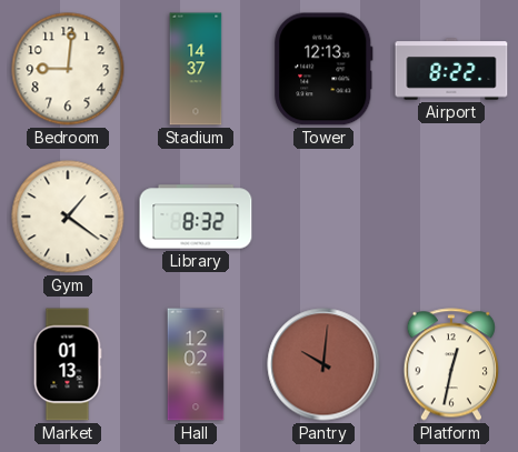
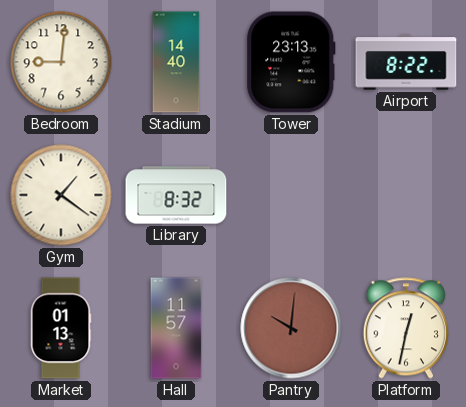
Stadium: 14:37 -> 14:40 (176, 62)
Tower: 12:13 -> 23:13 (291, 62)
Hall: 12:02 -> 11:57 (176, 328)
